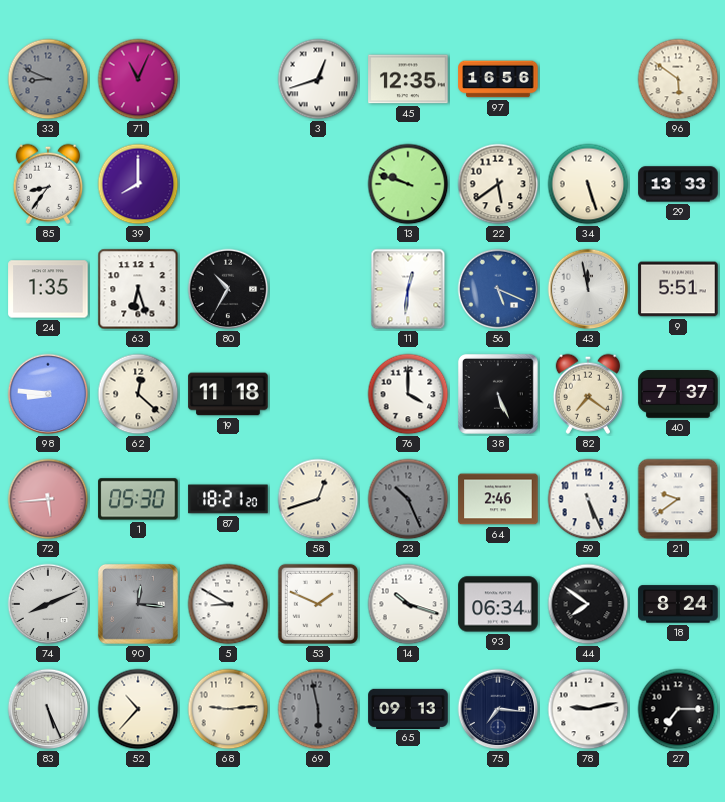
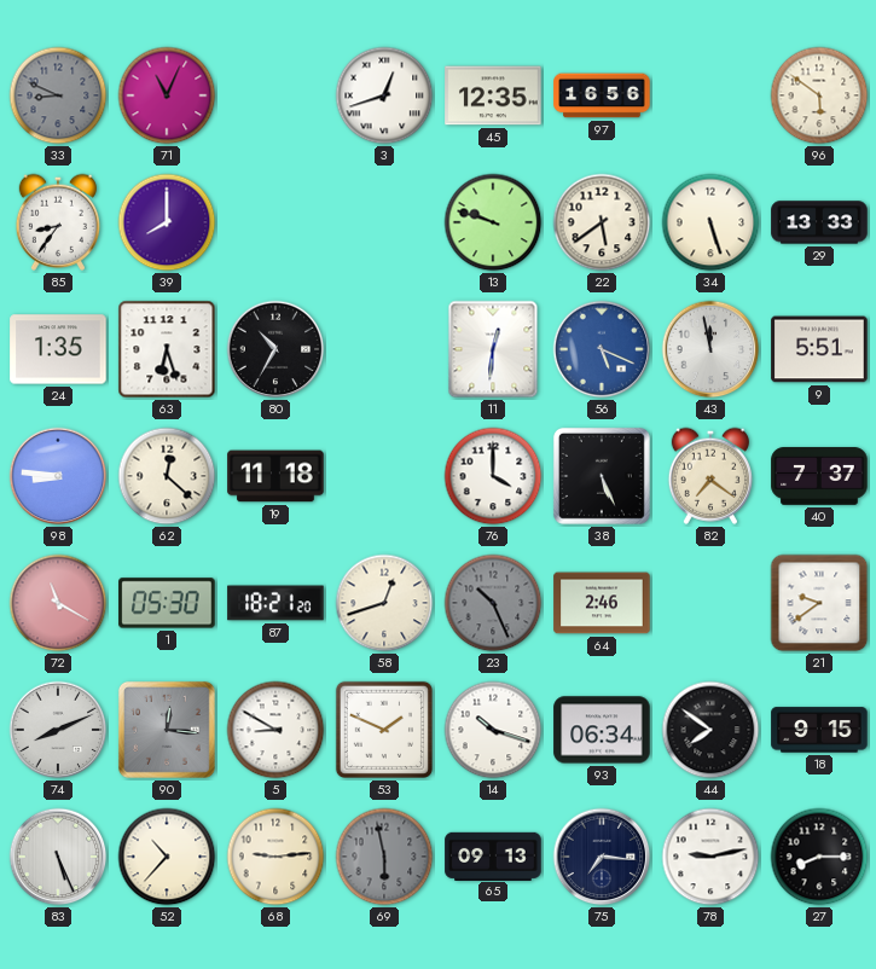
72: 5:44 -> 11:20 (58, 603)
59: 5:26 -> none (588, 499)
18: 8:24 -> 9:15 (819, 730)
27: 7:15 -> 8:15 (819, 857)
